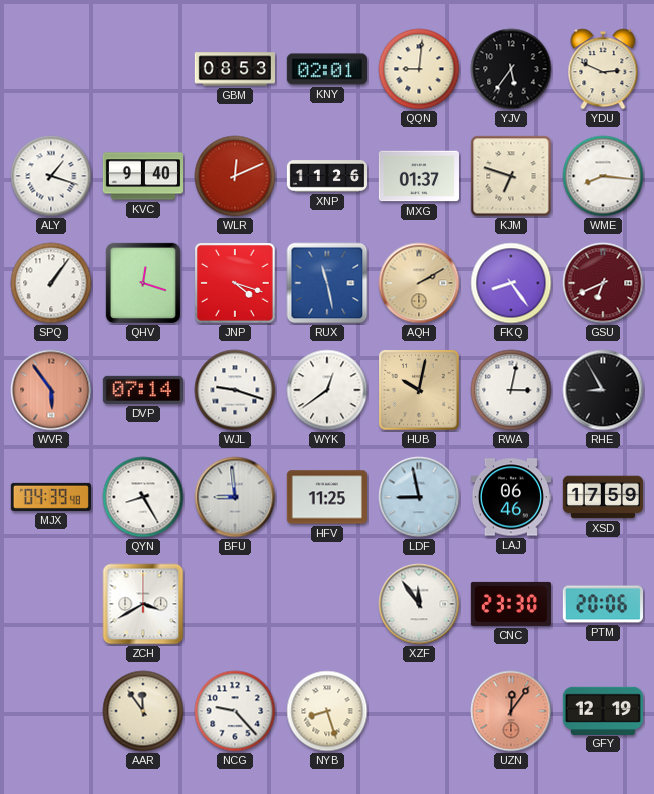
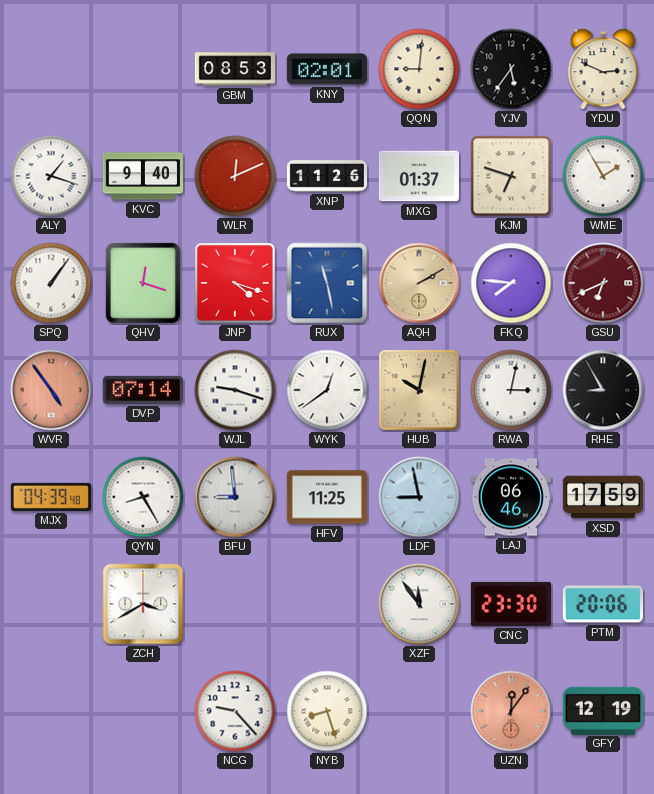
WME: 8:16 -> 1:55 (603, 176)
FKQ: 8:24 -> 7:46 (511, 283)
WVR: 5:54 -> 4:54 (51, 390)
AAR: 11:54 -> none (143, 711)
